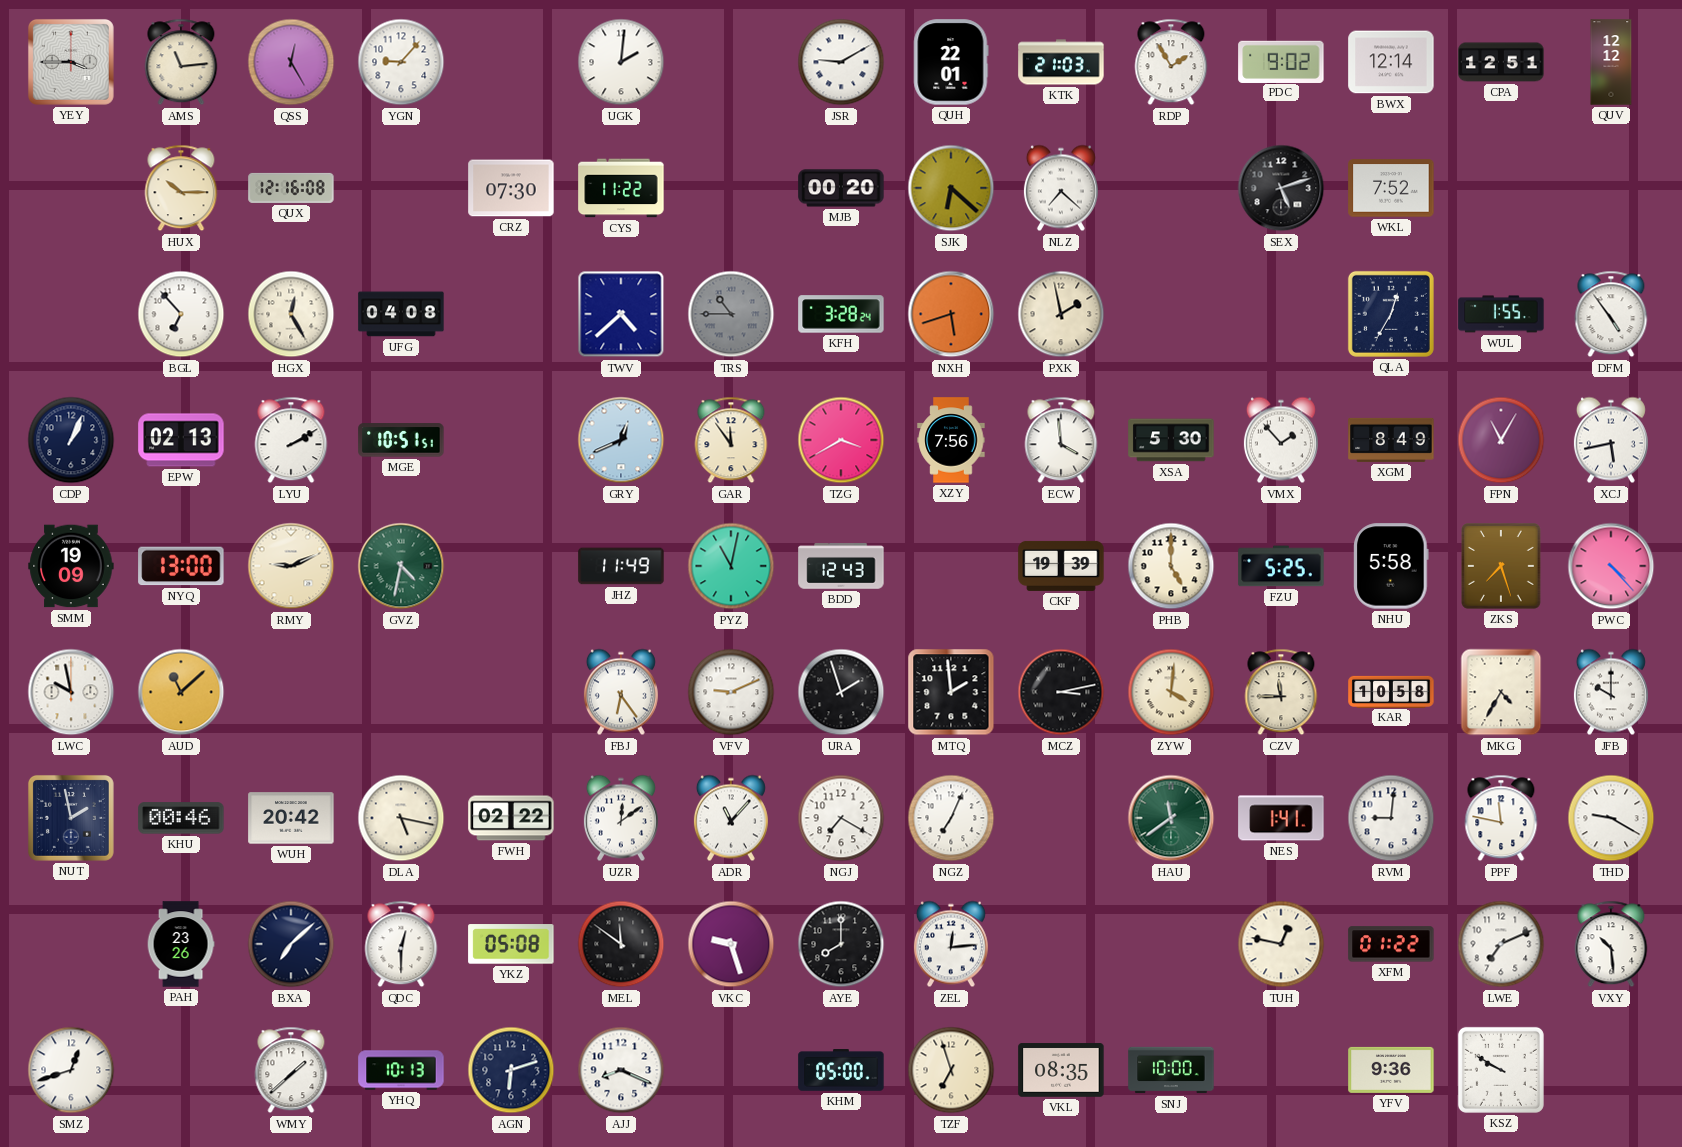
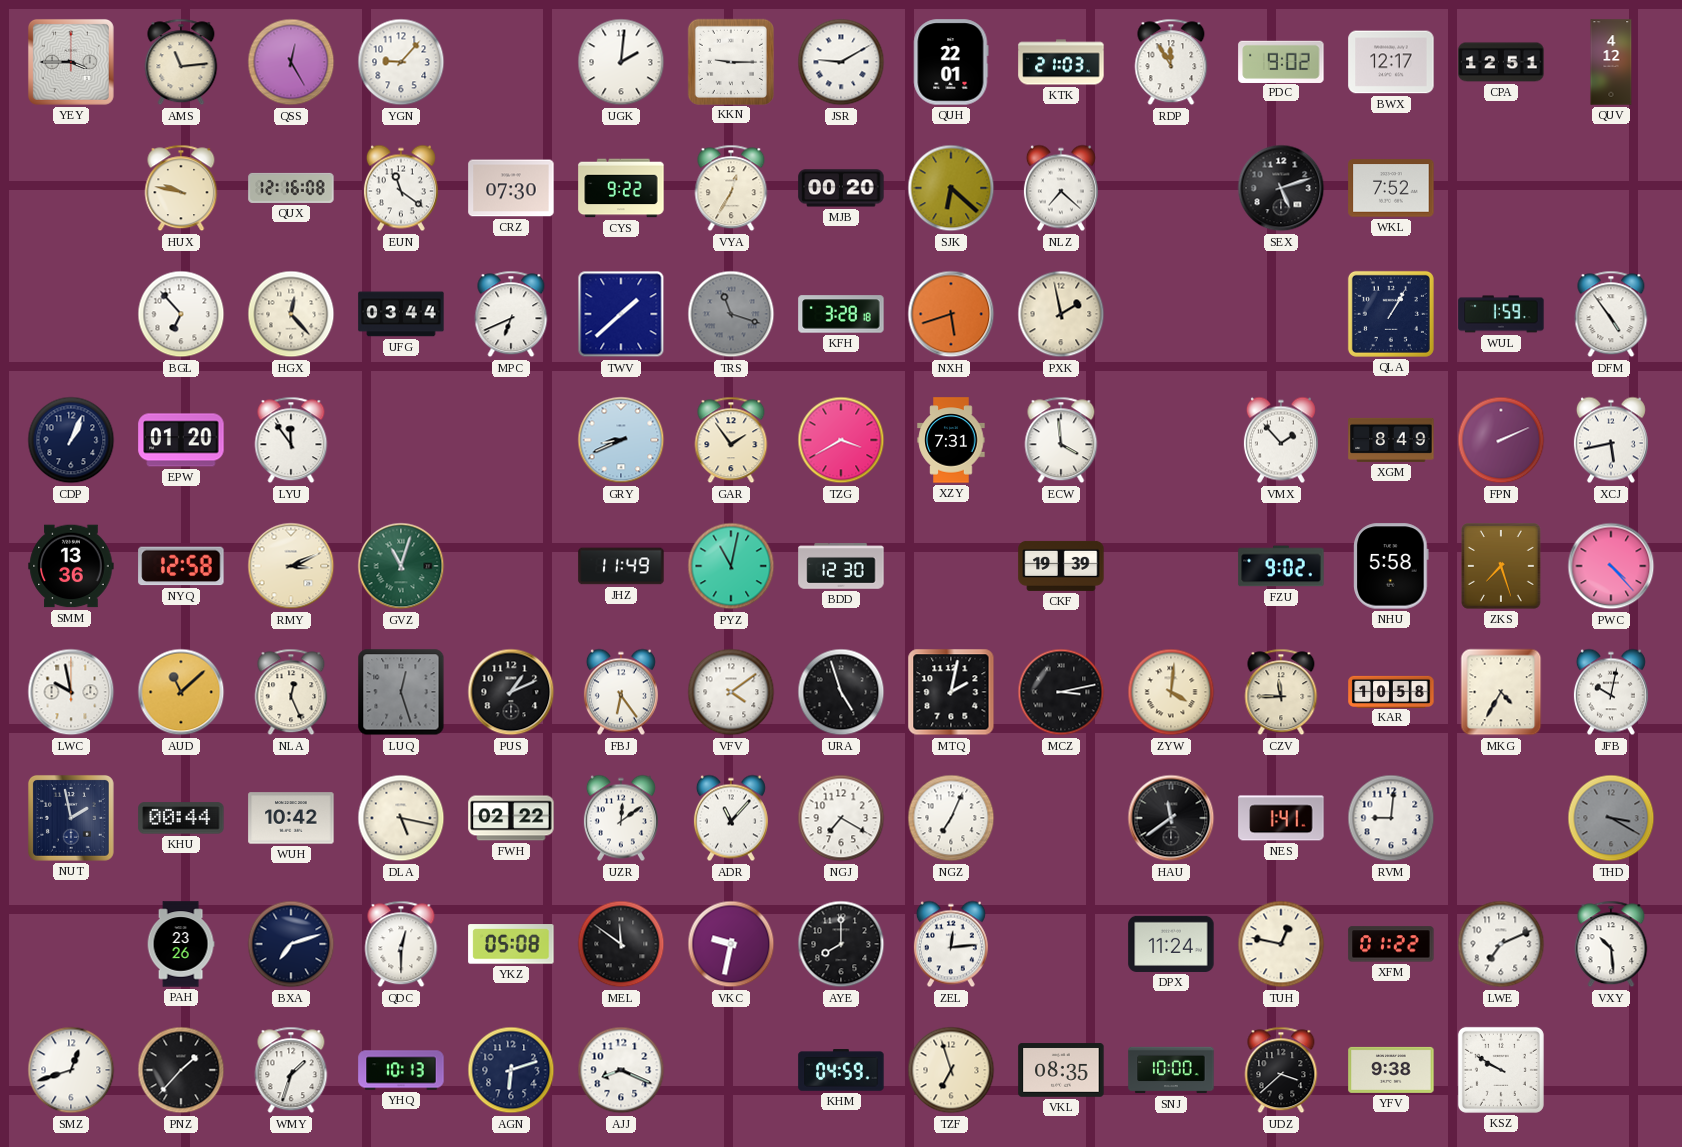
KKN: none -> 9:15 (730, 61)
RDP: 1:55 -> 11:55 (1171, 62)
BWX: 12:14 -> 12:17 (1391, 62)
QUV: 12:12 -> 4:12 (1611, 62)
HUX: 10:15 -> 9:47 (181, 188)
EUN: none -> 11:21 (401, 188)
CYS: 11:22 -> 9:22 (621, 188)
VYA: none -> 12:35 (731, 188)
HGX: 12:25 -> 12:23 (291, 314)
UFG: 04:08 -> 03:44 (401, 314)
MPC: none -> 6:41 (511, 314)
TWV: 4:38 -> 1:38 (621, 314)
TRS: 10:45 -> 11:18 (731, 314)
KFH: 3:28:24 -> 3:28:18 (841, 314)
QLA: 12:35 -> 1:05 (1391, 314)
WUL: 1:55 -> 1:59 (1501, 314)
EPW: 02:13 -> 01:20 (181, 440)
LYU: 2:10 -> 11:54 (291, 440)
MGE: 10:51 -> none (401, 440)
GRY: 12:41 -> 8:41 (621, 440)
GAR: 11:54 -> 1:54 (731, 440)
XZY: 7:56 -> 7:31 (951, 440)
XSA: 5:30 -> none (1171, 440)
FPN: 11:05 -> 2:11 (1501, 440)
SMM: 19:09 -> 13:36 (71, 566)
NYQ: 13:00 -> 12:58 (181, 566)
RMY: 9:11 -> 3:11 (291, 566)
GVZ: 4:32 -> 11:03 (401, 566)
BDD: 12:43 -> 12:30 (841, 566)
PHB: 5:00 -> none (1171, 566)
FZU: 5:25 -> 9:02 (1281, 566)
NLA: none -> 12:26 (291, 692)
LUQ: none -> 12:27 (401, 692)
PUS: none -> 1:11 (511, 692)
VFV: 9:11 -> 4:09 (731, 692)
URA: 1:57 -> 4:57 (841, 692)
MTQ: 1:59 -> 2:02 (951, 692)
JFB: 10:00 -> 10:02 (1611, 692)
KHU: 00:46 -> 00:44 (181, 818)
WUH: 20:42 -> 10:42 (291, 818)
HAU dial: green -> black (1171, 818)
PPF: 11:47 -> none (1501, 818)
THD: 9:20 -> 3:20 (1611, 818)
THD dial: white -> grey (1611, 818)
BXA: 7:08 -> 7:12 (291, 944)
VKC: 9:27 -> 9:32 (731, 944)
DPX: none -> 11:24 (1171, 944)
PNZ: none -> 1:37 (181, 1070)
WMY: 1:38 -> 1:33 (291, 1070)
KHM: 05:00 -> 04:59 (841, 1070)
UDZ: none -> 3:38 (1281, 1070)
YFV: 9:36 -> 9:38 (1391, 1070)
